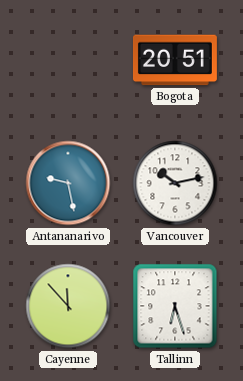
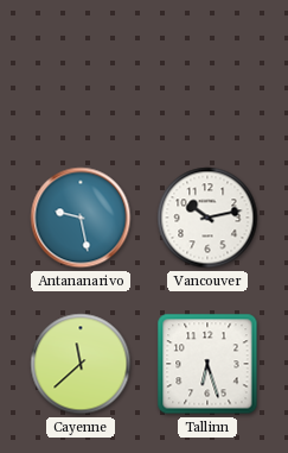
Bogota: 20:51 -> none (175, 60)
Cayenne: 11:53 -> 11:38 (81, 364)
